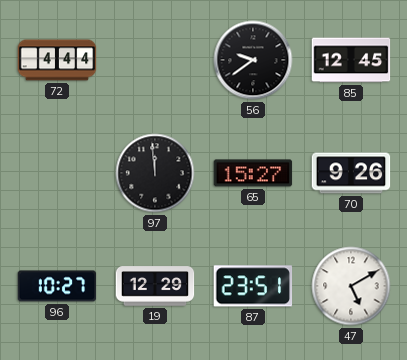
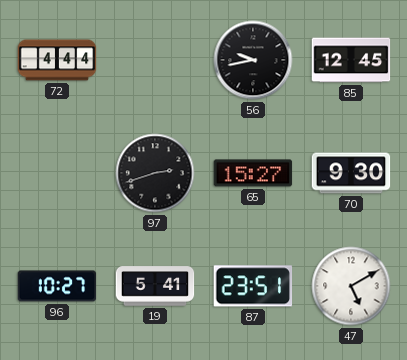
56: 9:39 -> 9:43 (253, 60)
97: 11:59 -> 2:42 (155, 173)
70: 9:26 -> 9:30 (351, 173)
19: 12:29 -> 5:41 (155, 286)
